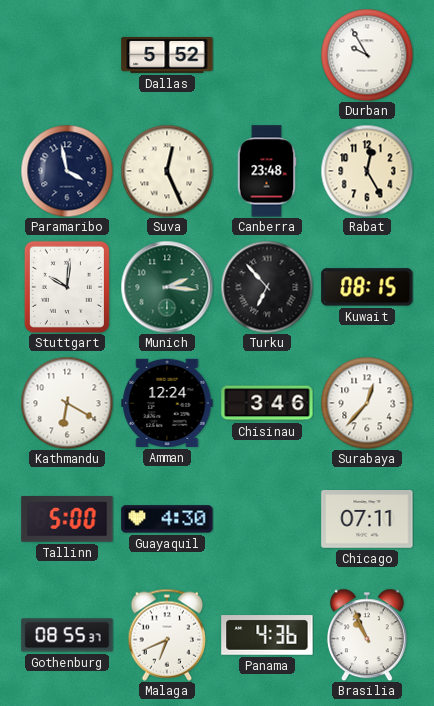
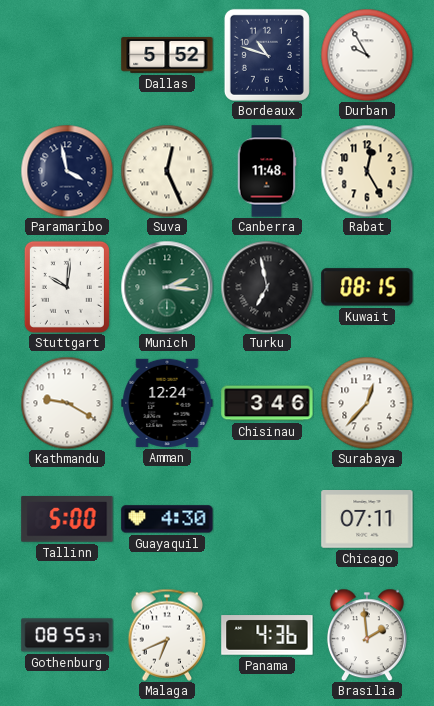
Bordeaux: none -> 10:48 (267, 55)
Canberra: 23:48 -> 11:48 (267, 171)
Turku: 6:53 -> 6:58 (267, 287)
Kathmandu: 6:20 -> 9:20 (67, 403)
Brasilia: 10:56 -> 1:59 (367, 635)
